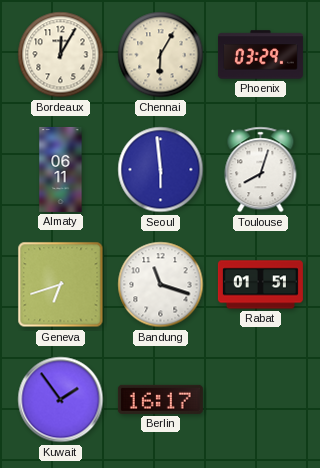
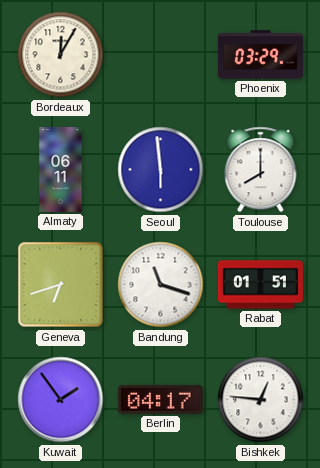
Chennai: 6:05 -> none (161, 55)
Toulouse: 8:03 -> 8:00 (261, 170)
Berlin: 16:17 -> 04:17 (160, 399)
Bishkek: none -> 12:46 (261, 400)
